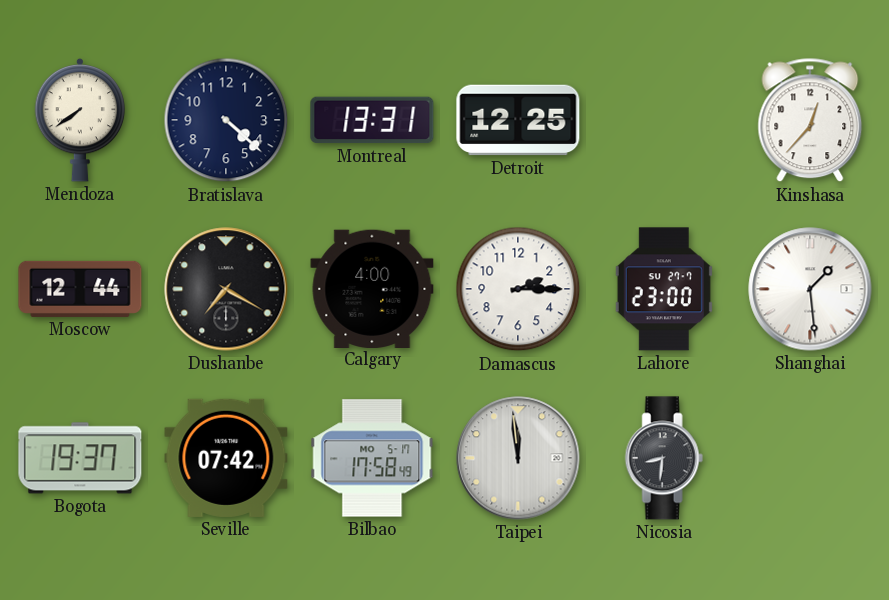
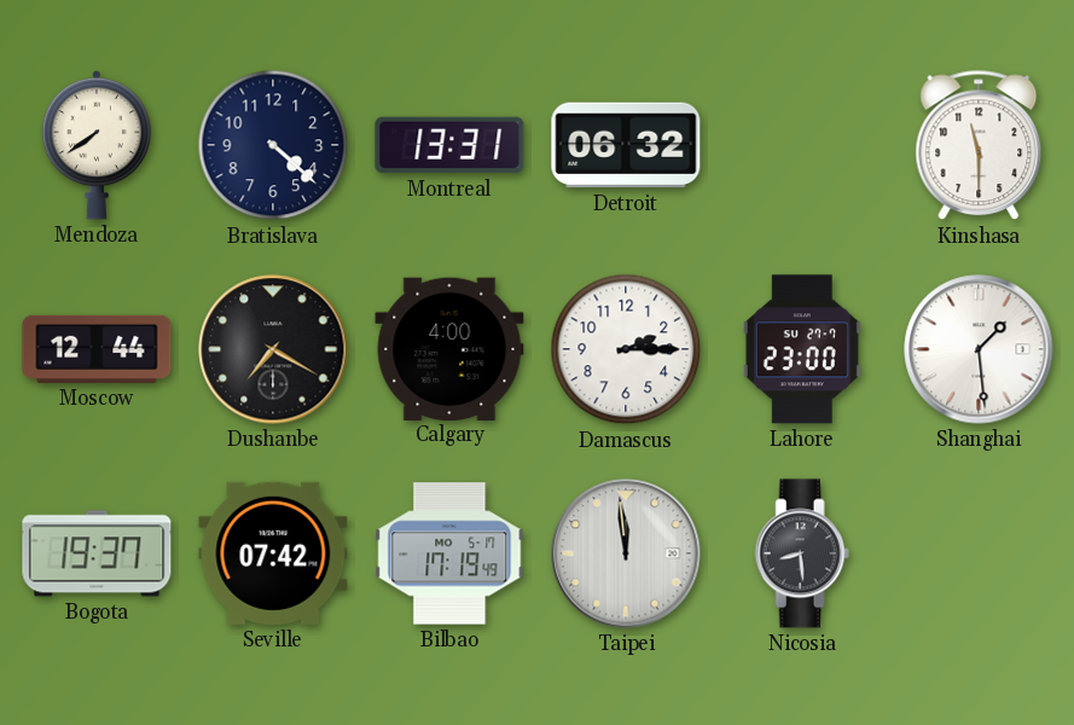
Detroit: 12:25 -> 06:32 (626, 145)
Kinshasa: 12:37 -> 11:30 (979, 145)
Bilbao: 17:58 -> 17:19 (449, 553)
Nicosia: 8:31 -> 8:29 (802, 553)
